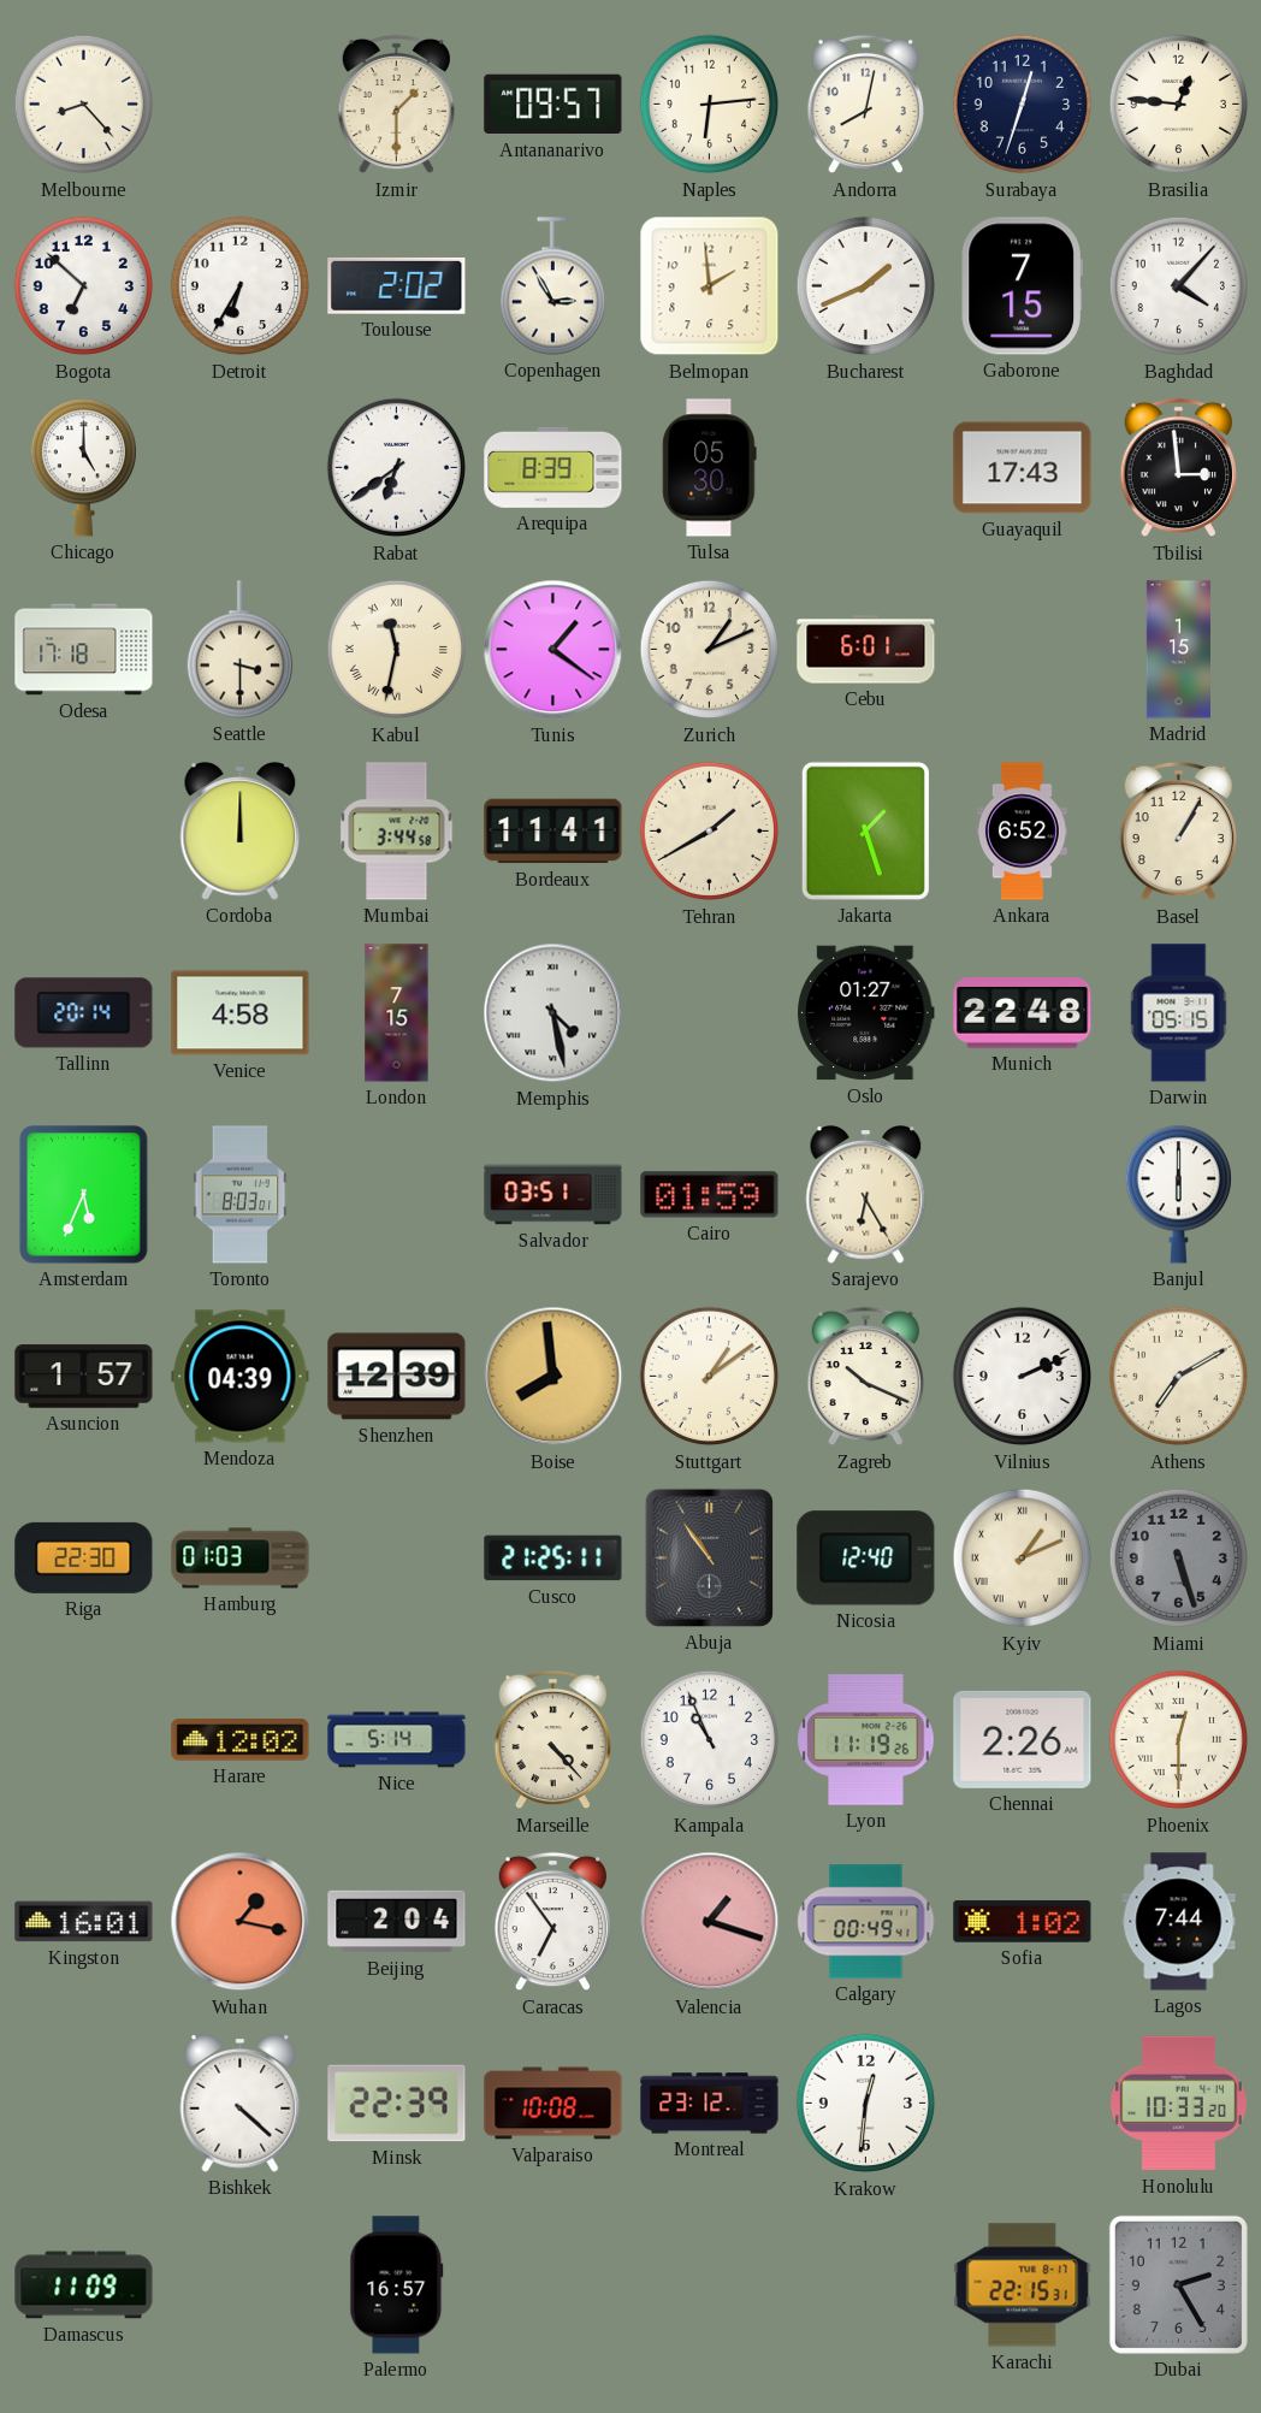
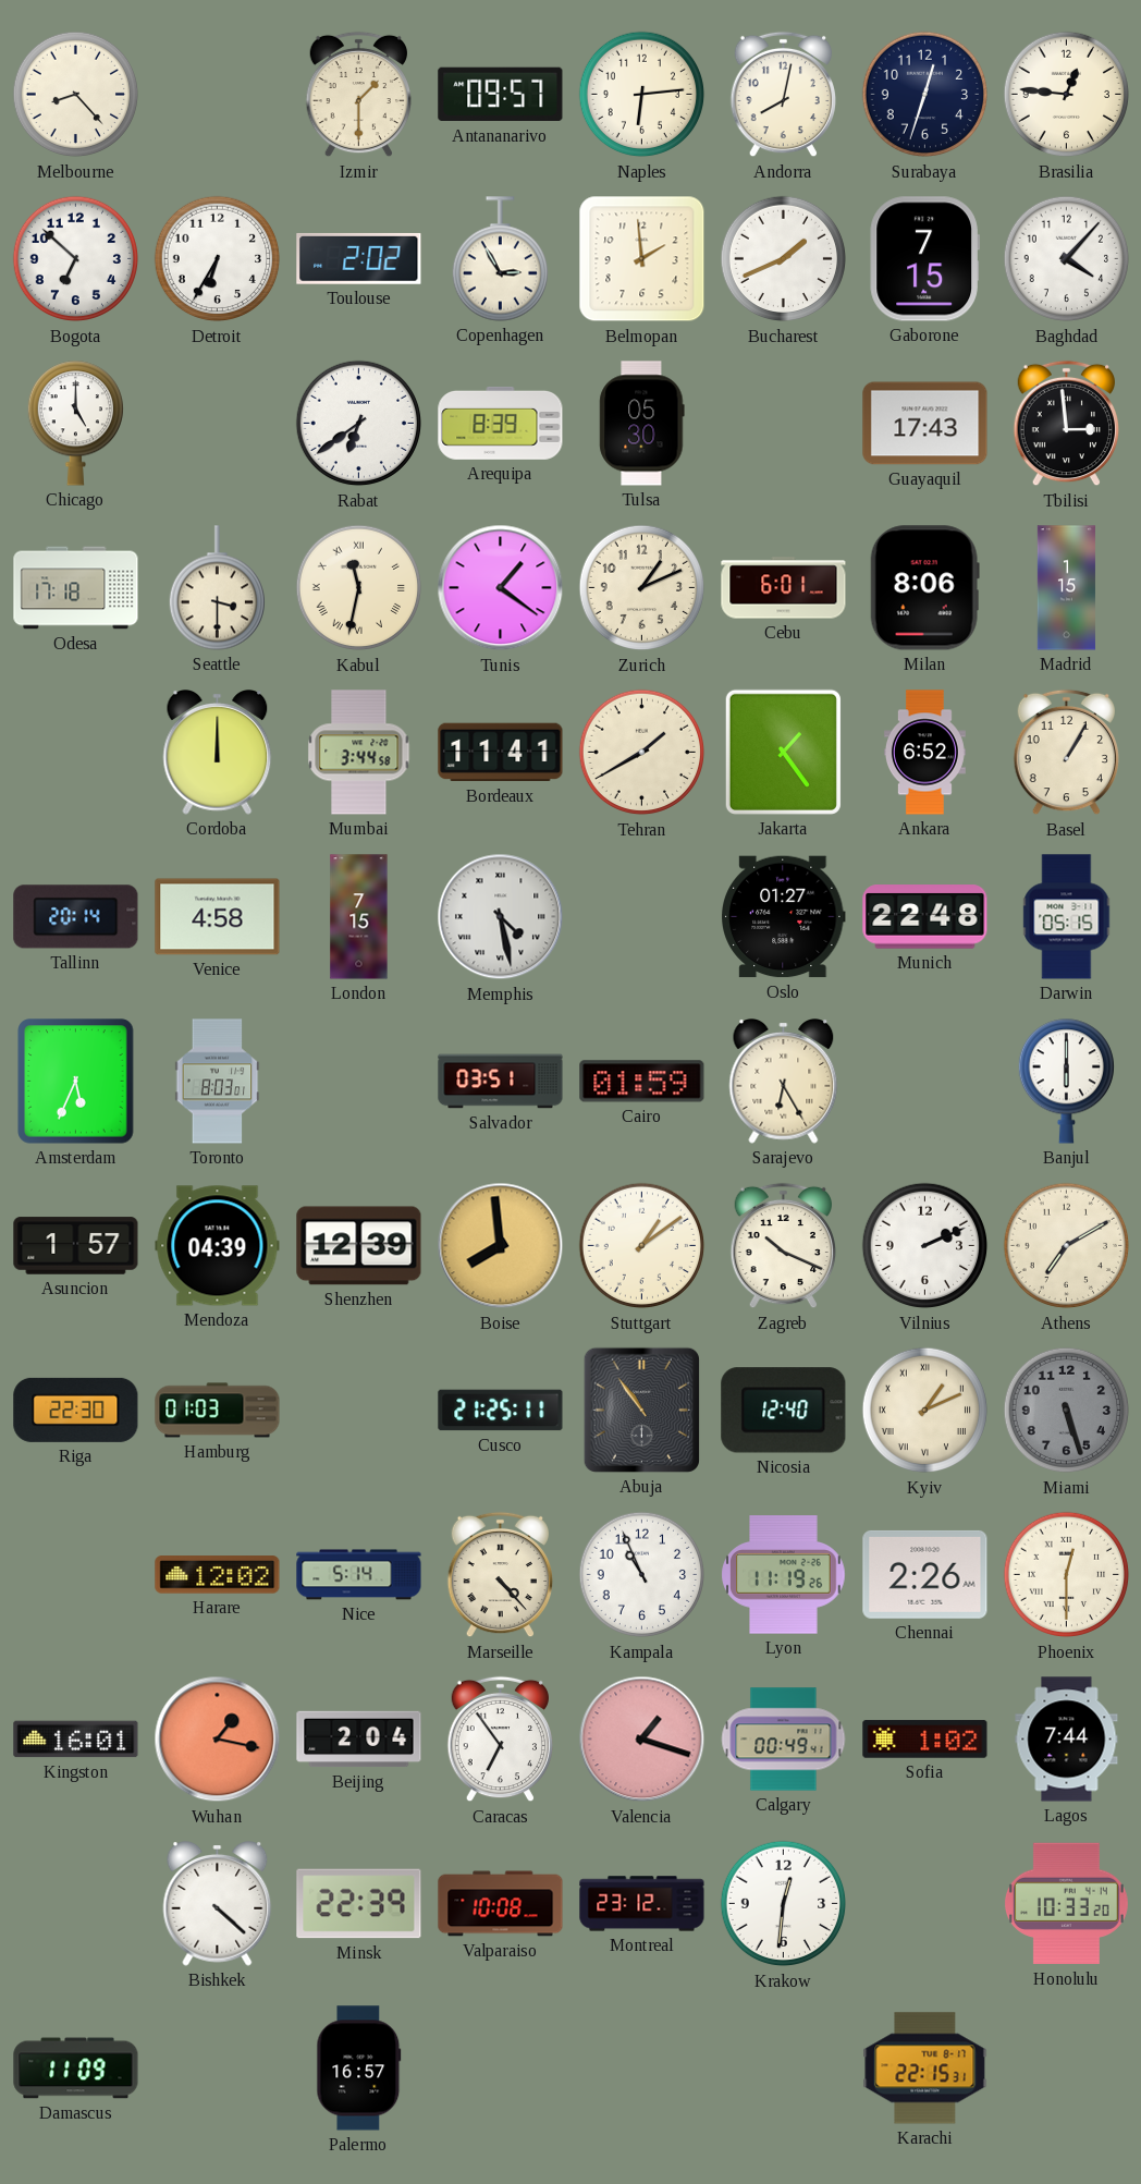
Milan: none -> 8:06 (924, 588)
Jakarta: 1:27 -> 1:24 (783, 752)
Dubai: 2:25 -> none (1178, 2284)
